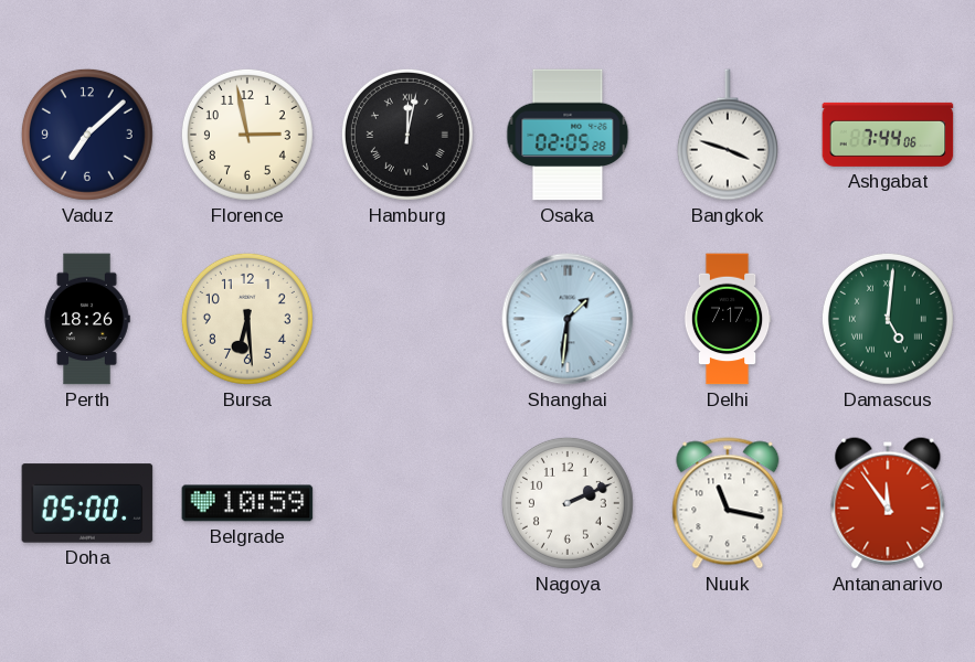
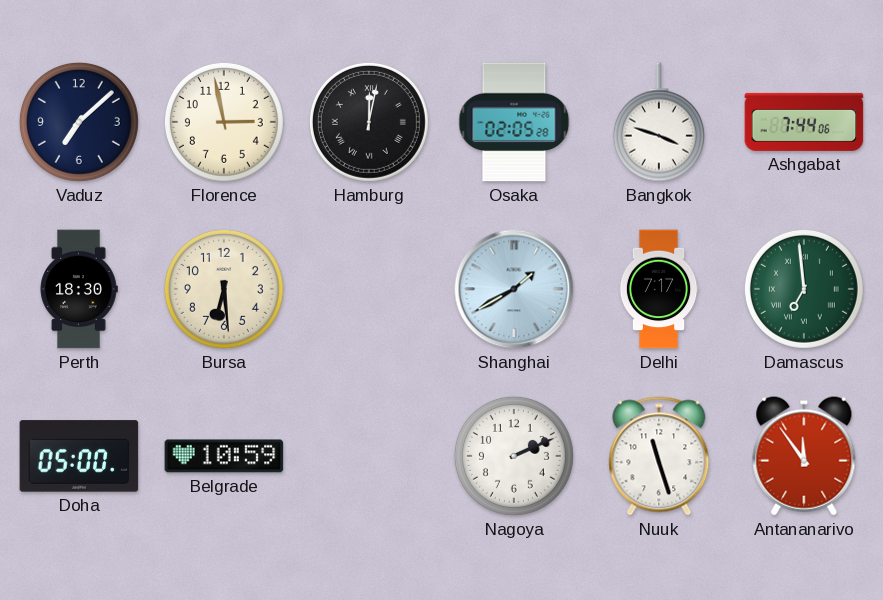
Perth: 18:26 -> 18:30 (79, 289)
Shanghai: 1:31 -> 1:40 (514, 289)
Damascus: 5:01 -> 6:59 (804, 289)
Nuuk: 11:17 -> 11:27 (659, 456)
